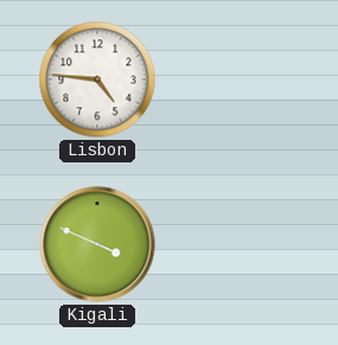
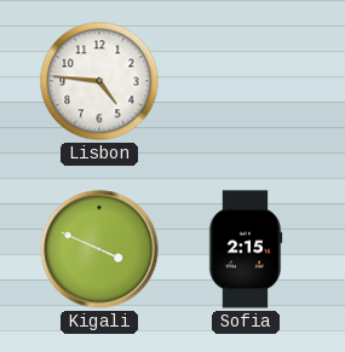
Sofia: none -> 2:15 (246, 249)
